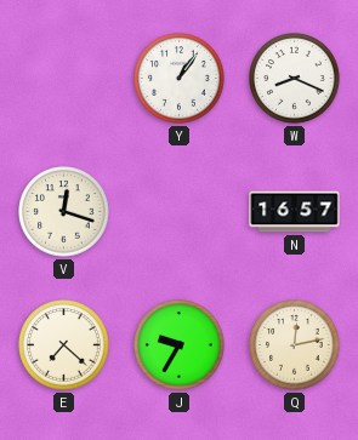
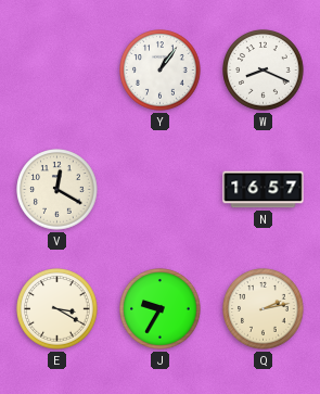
V: 12:18 -> 12:20 (57, 190)
E: 7:22 -> 3:20 (57, 309)
Q: 12:13 -> 2:13 (264, 309)
